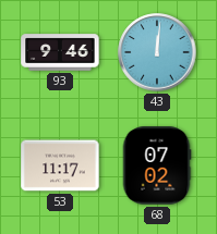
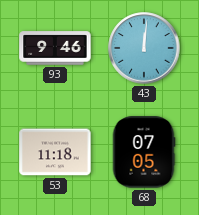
53: 11:17 -> 11:18 (55, 152)
68: 07:02 -> 07:05 (144, 152)
